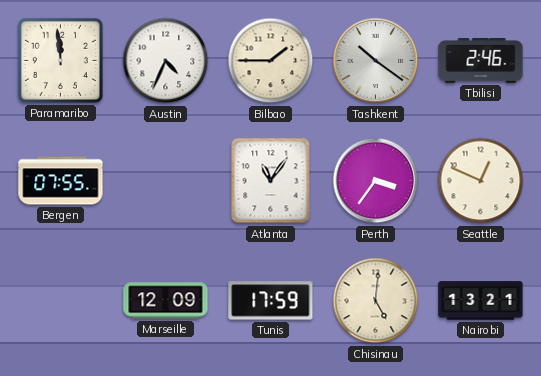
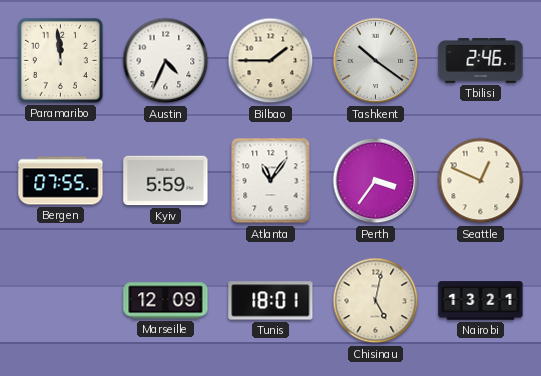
Kyiv: none -> 5:59 (166, 181)
Tunis: 17:59 -> 18:01 (271, 301)
Chisinau: 5:01 -> 5:02 (376, 301)
